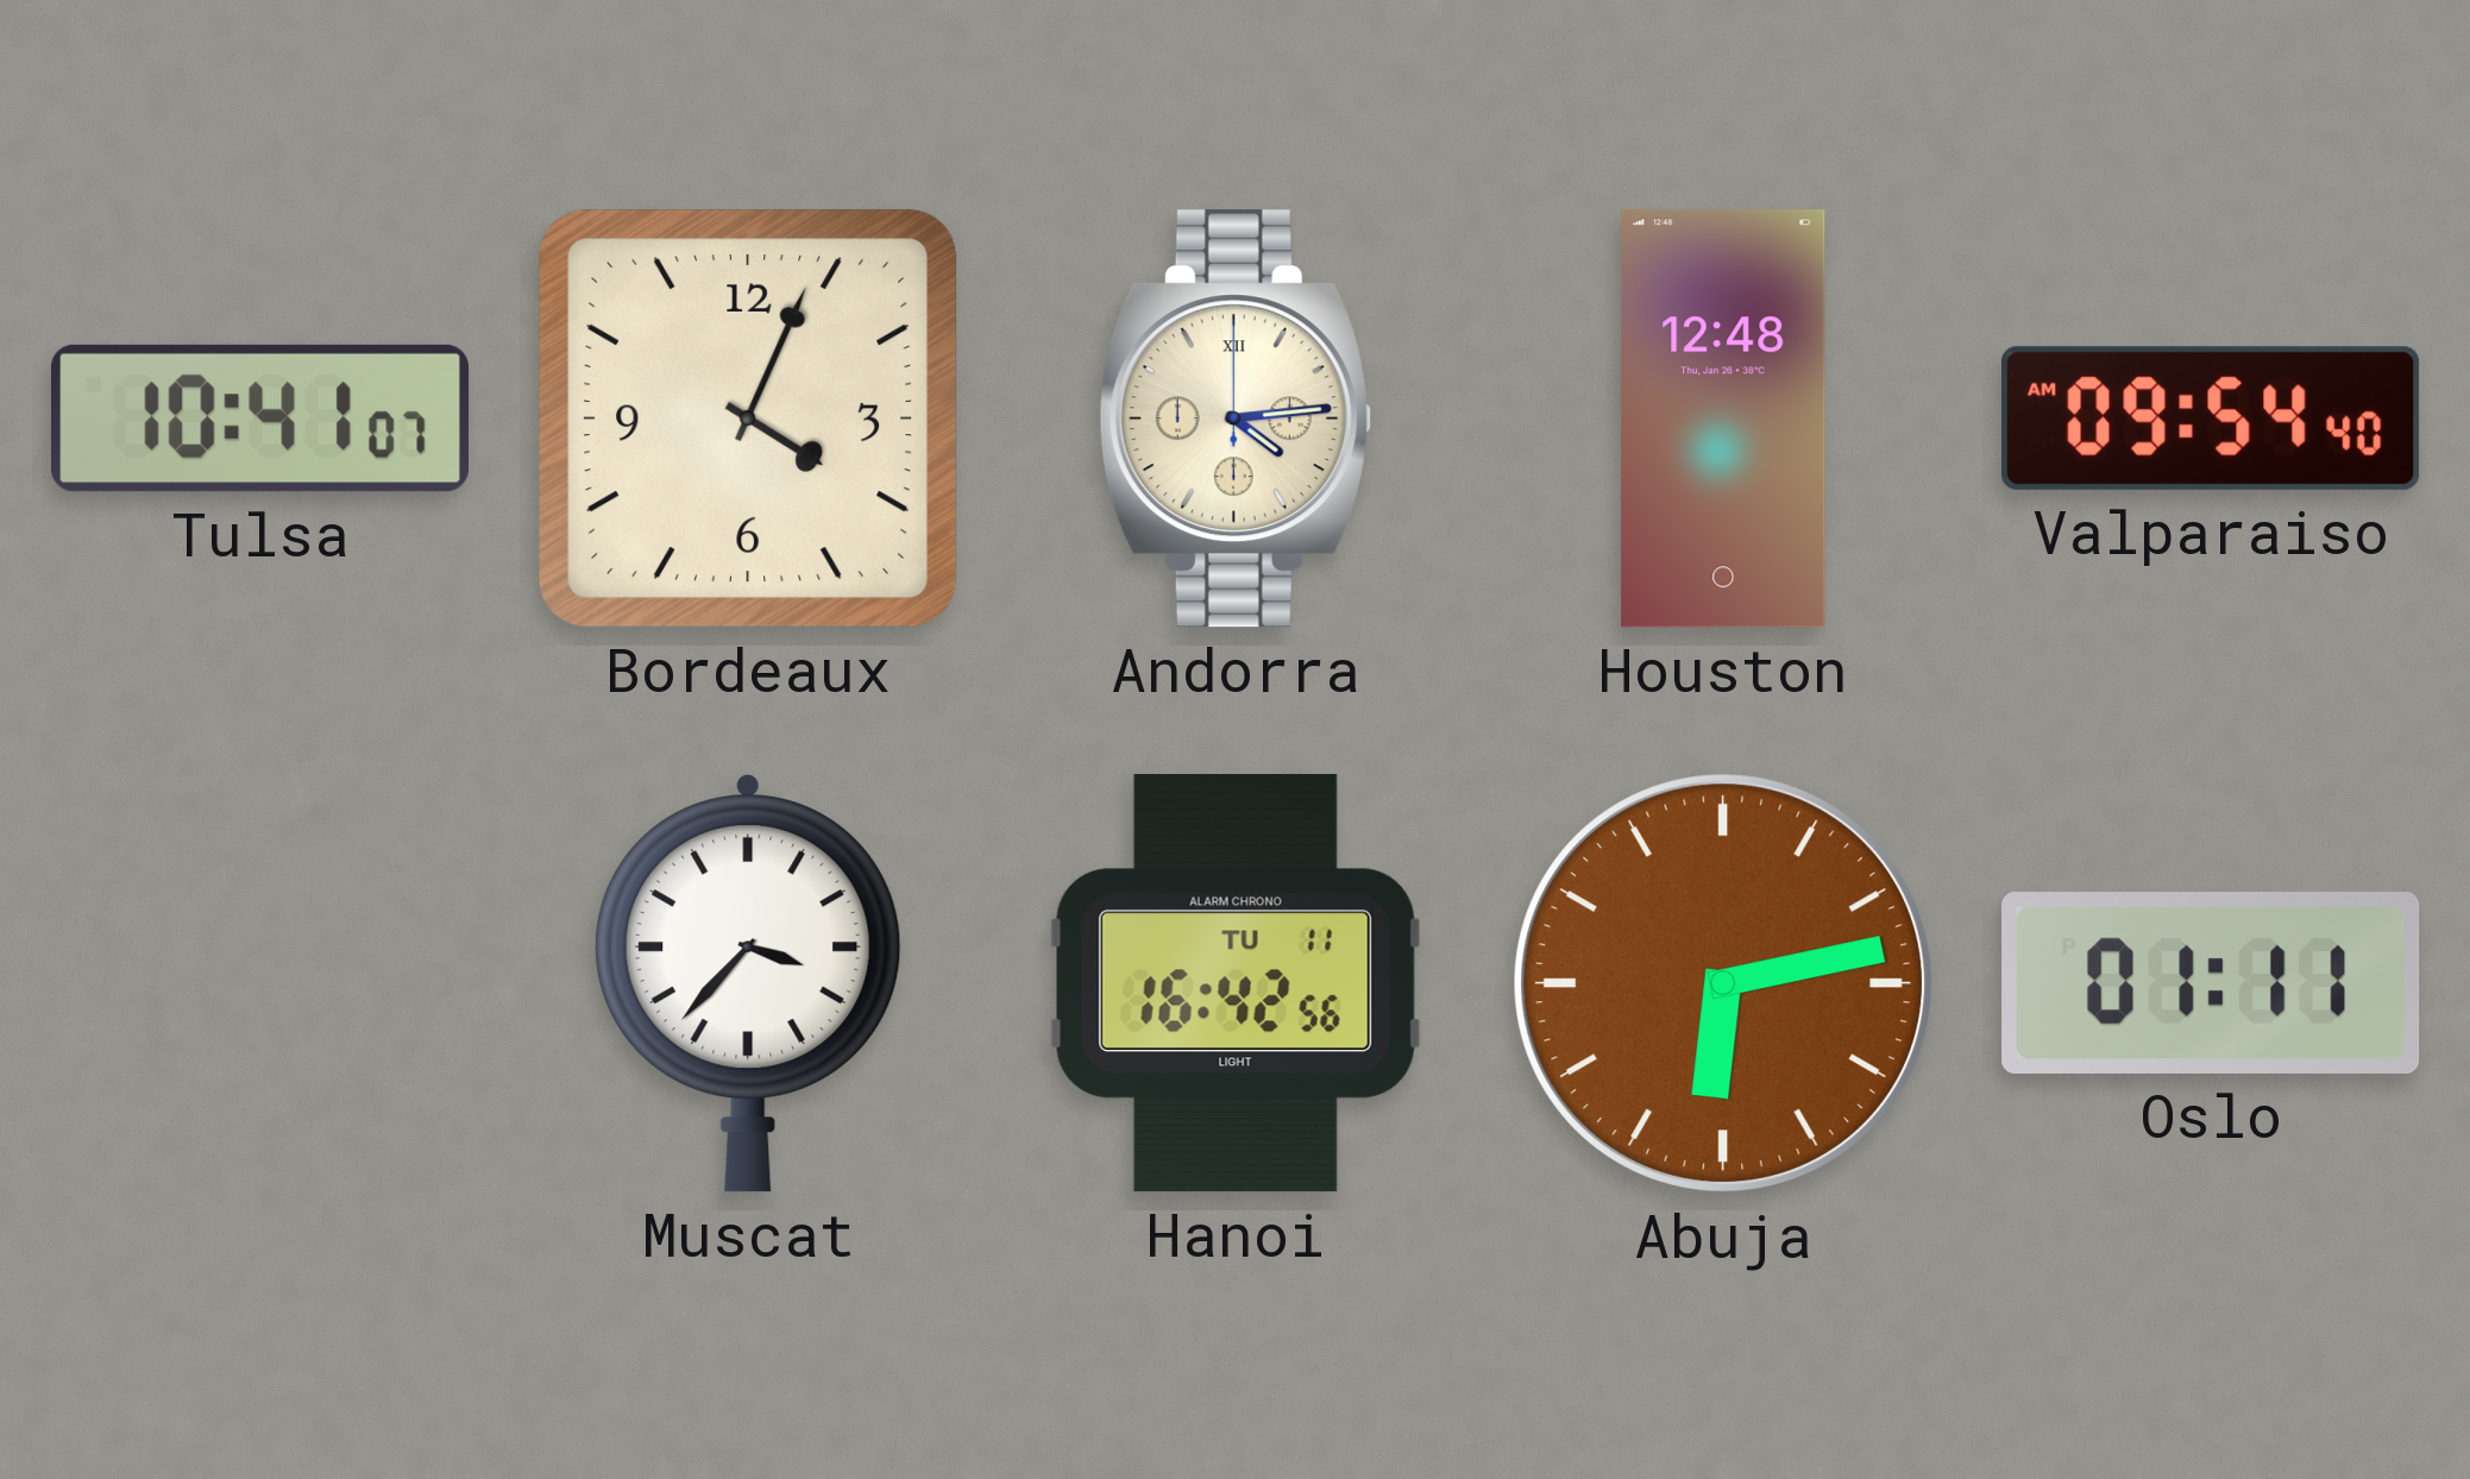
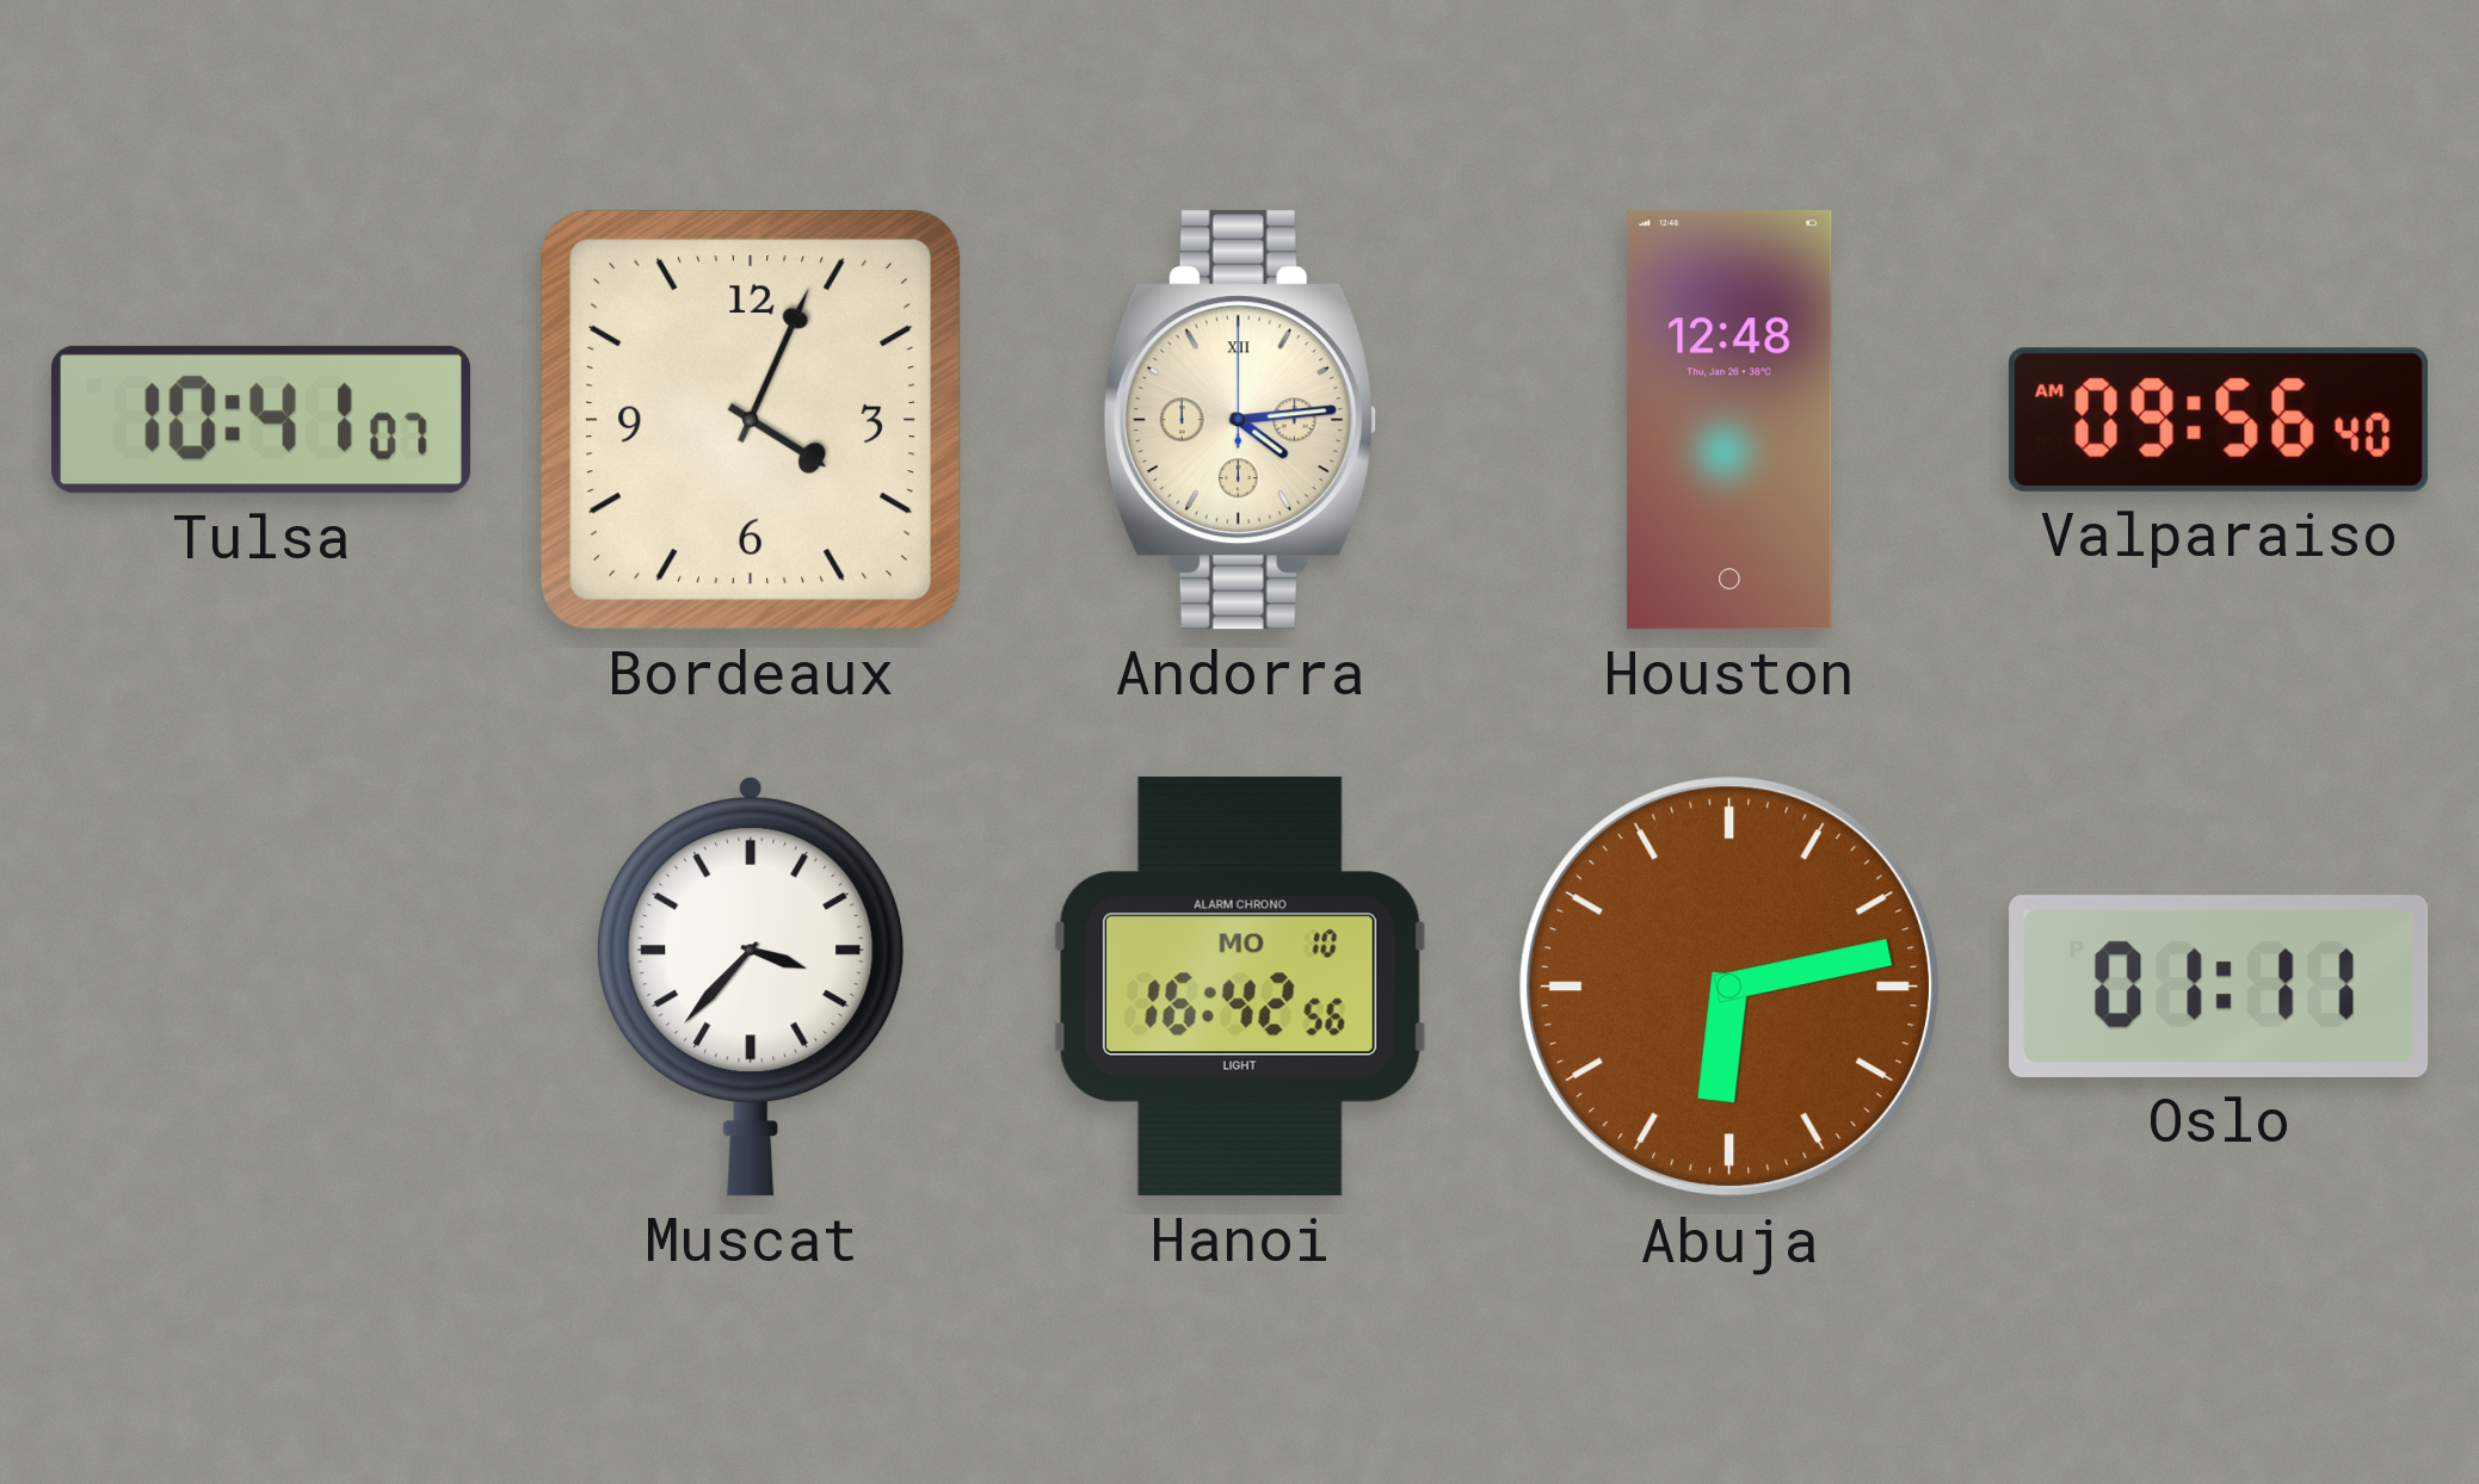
Valparaiso: 09:54 -> 09:56 (2220, 420)
Hanoi date: TU 11 -> MO 10 (1240, 987)
